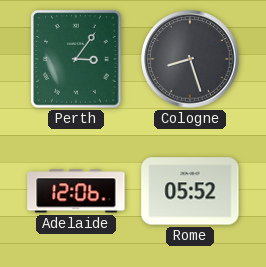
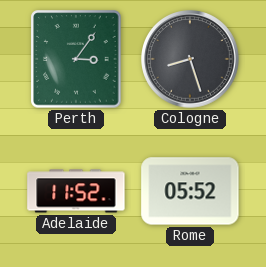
Adelaide: 12:06 -> 11:52 (76, 191)
